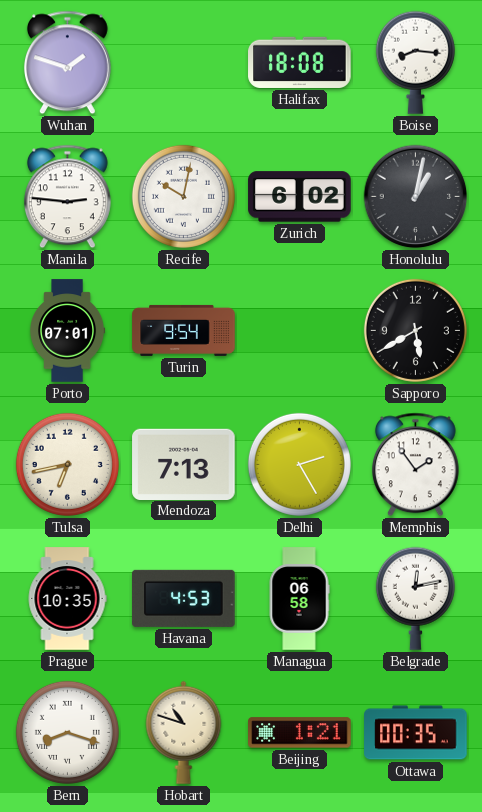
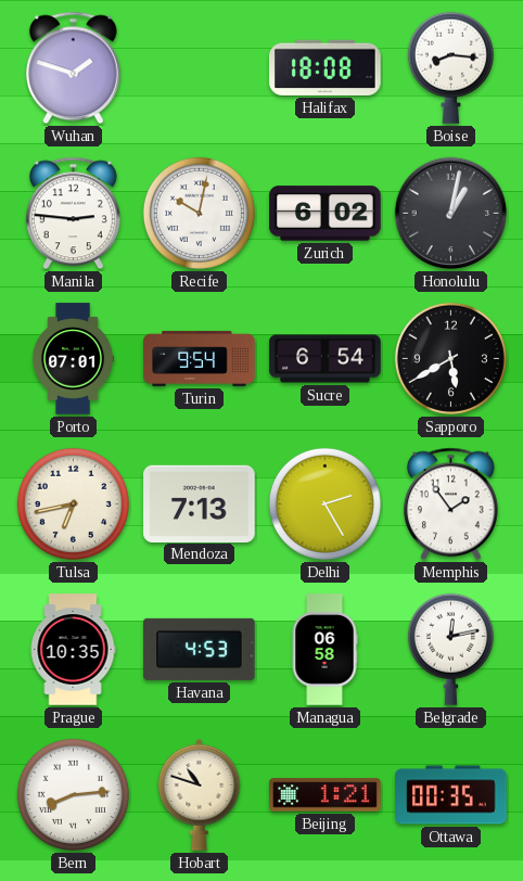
Sucre: none -> 6:54 (326, 359)
Bern: 8:18 -> 8:14 (73, 794)
